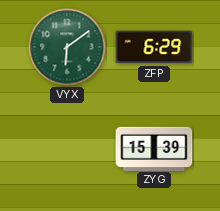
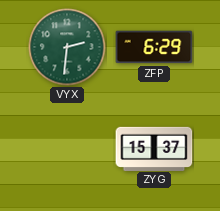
VYX: 6:09 -> 2:31 (67, 47)
ZYG: 15:39 -> 15:37 (154, 148)
